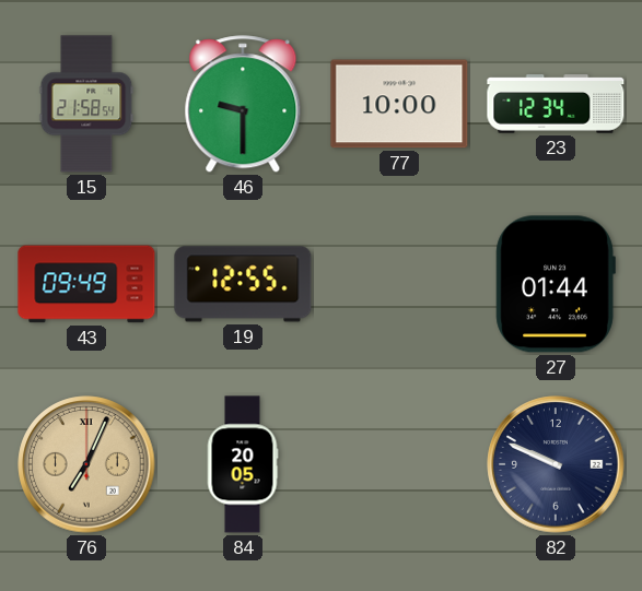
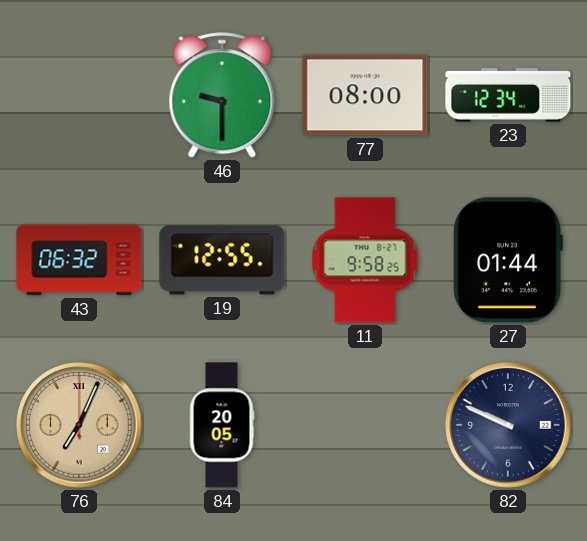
15: 21:58 -> none (86, 104)
77: 10:00 -> 08:00 (365, 95)
43: 09:49 -> 06:32 (79, 260)
11: none -> 9:58 (365, 260)
